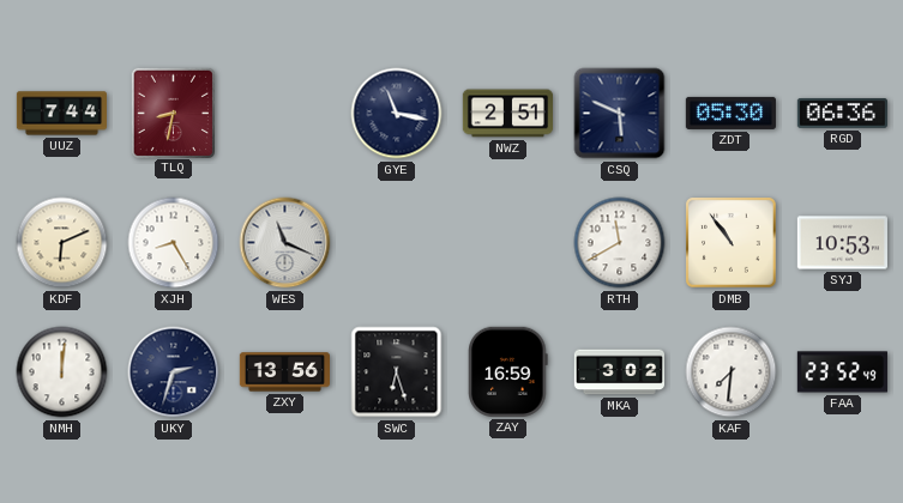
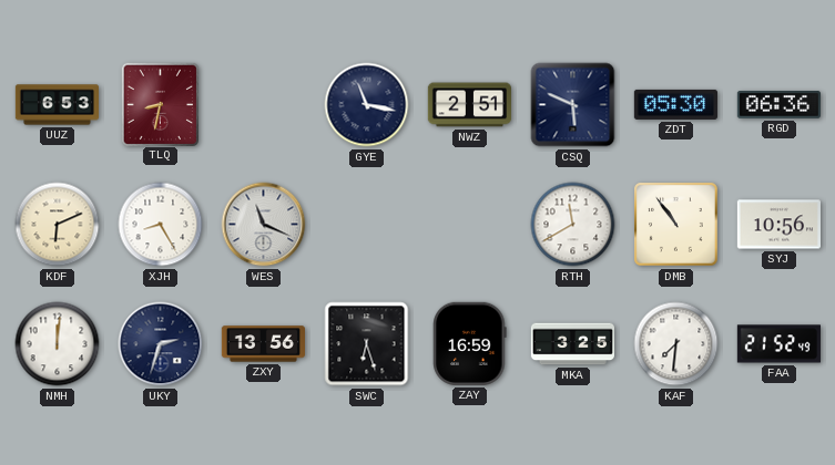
UUZ: 7:44 -> 6:53 (57, 105)
SYJ: 10:53 -> 10:56 (778, 225)
MKA: 3:02 -> 3:25 (572, 344)
FAA: 23:52 -> 21:52 (778, 344)
